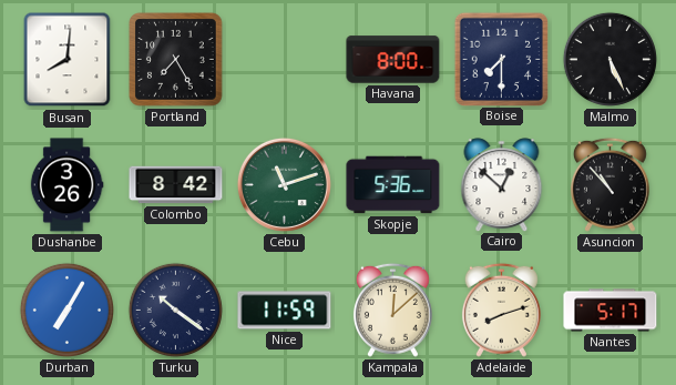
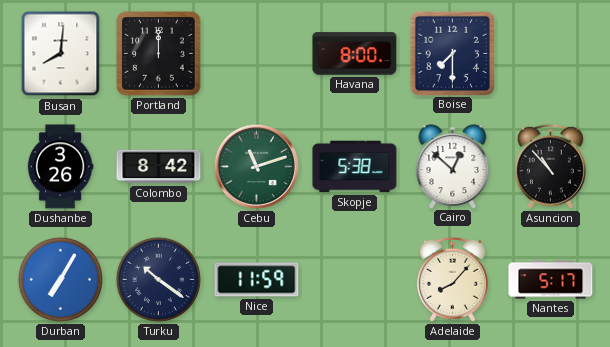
Portland: 7:25 -> 12:00 (159, 54)
Malmo: 5:26 -> none (610, 59)
Skopje: 5:36 -> 5:38 (355, 167)
Kampala: 12:08 -> none (392, 310)
Adelaide: 8:12 -> 8:07 (452, 279)
